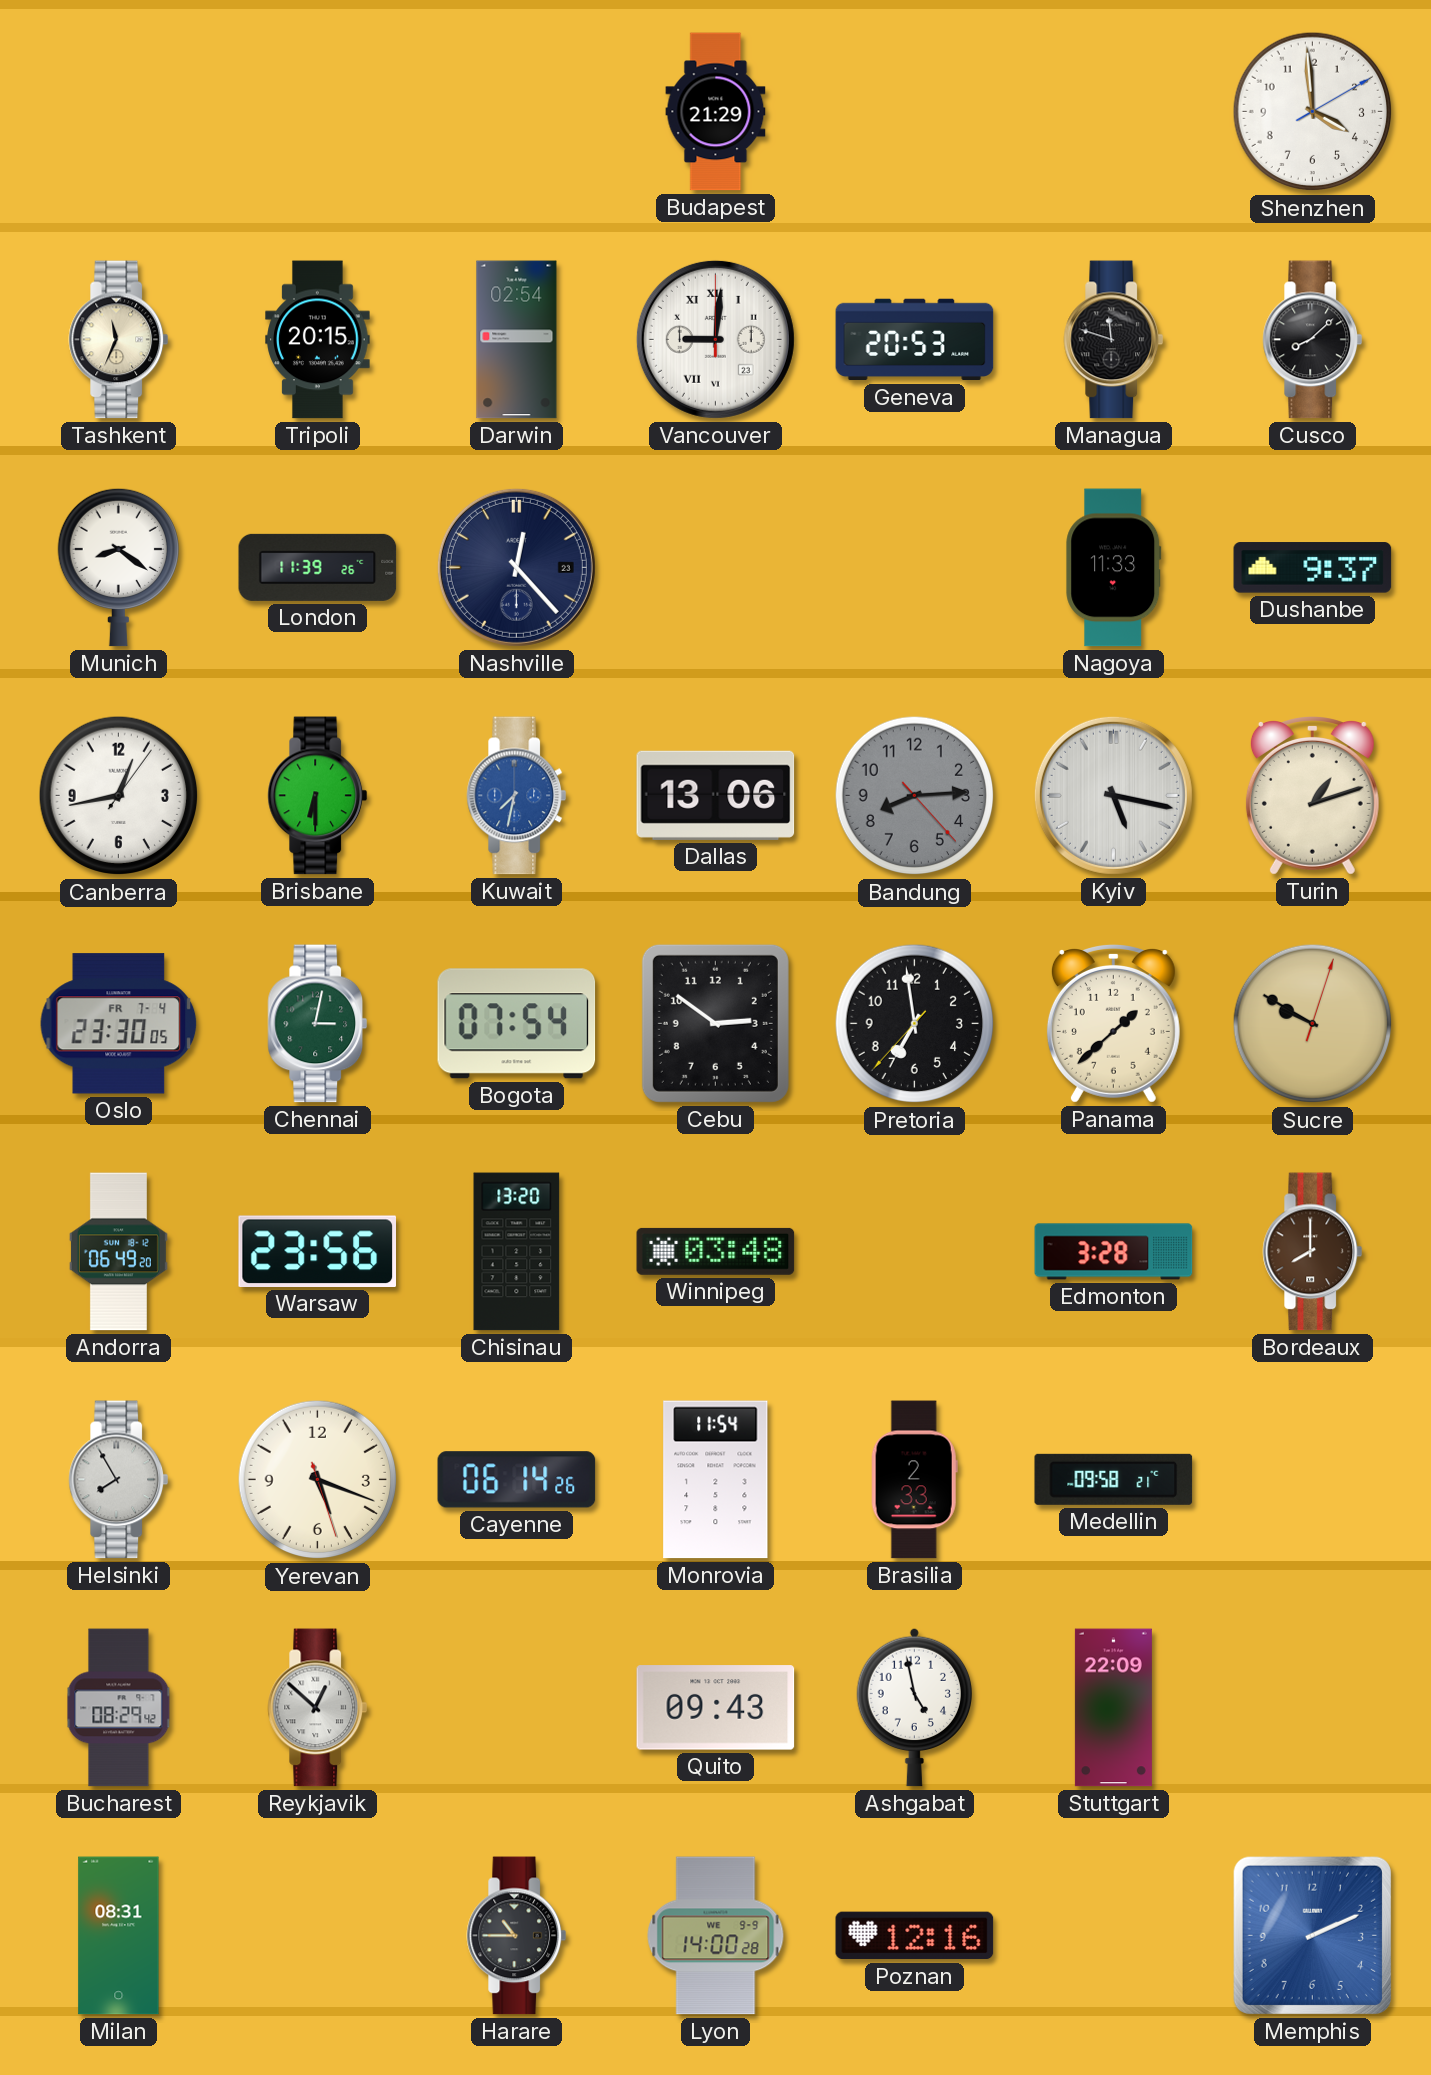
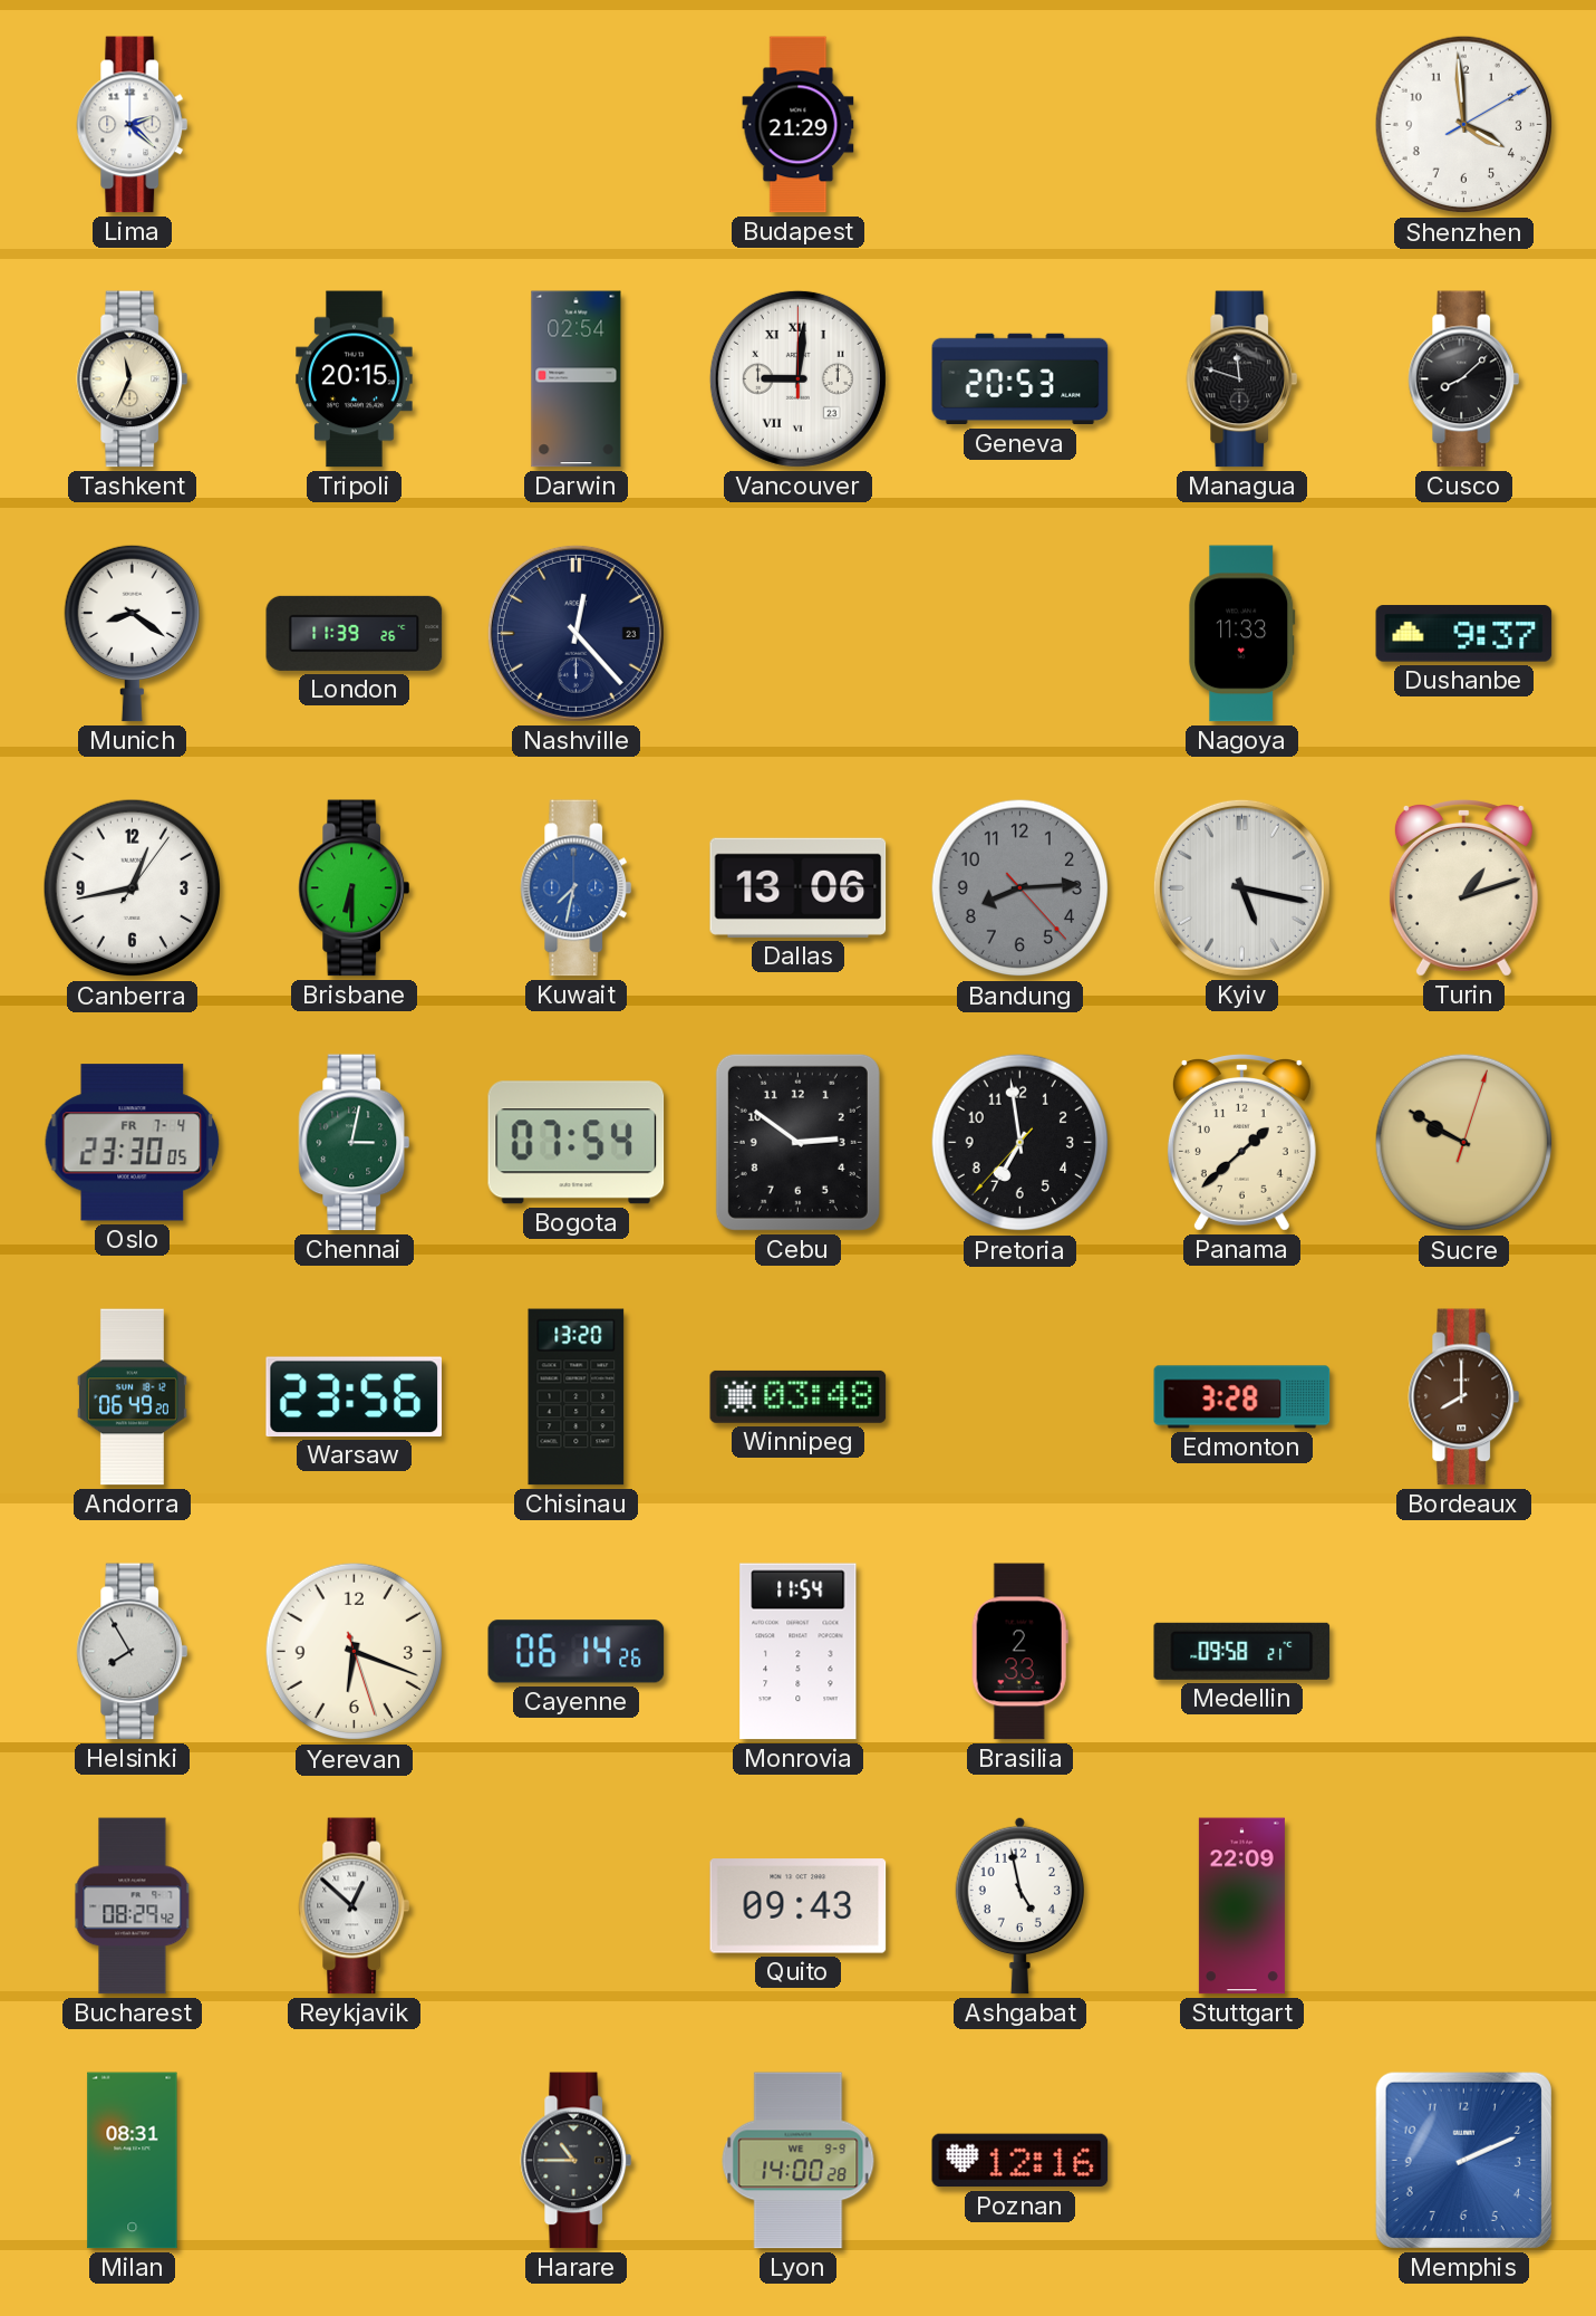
Lima: none -> 2:22 (133, 125)
Yerevan: 5:18 -> 6:18 (355, 1652)
